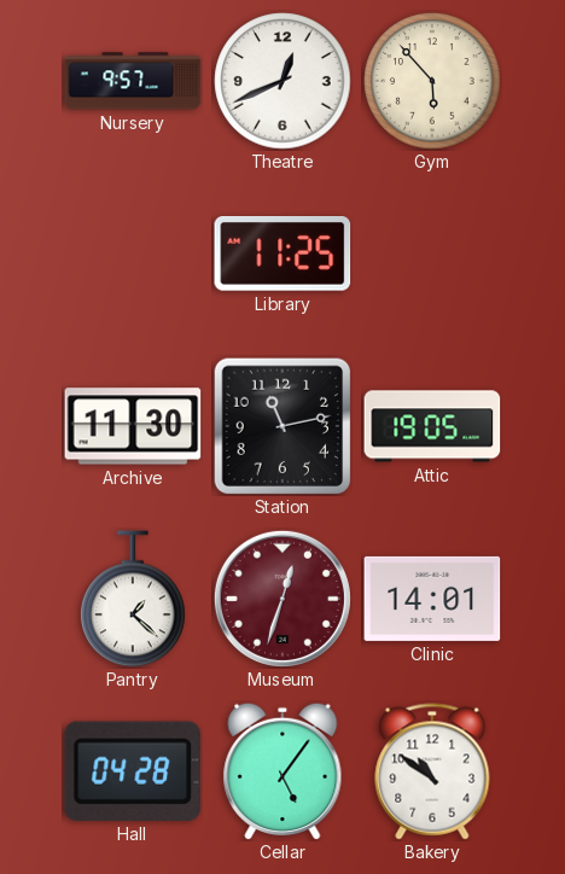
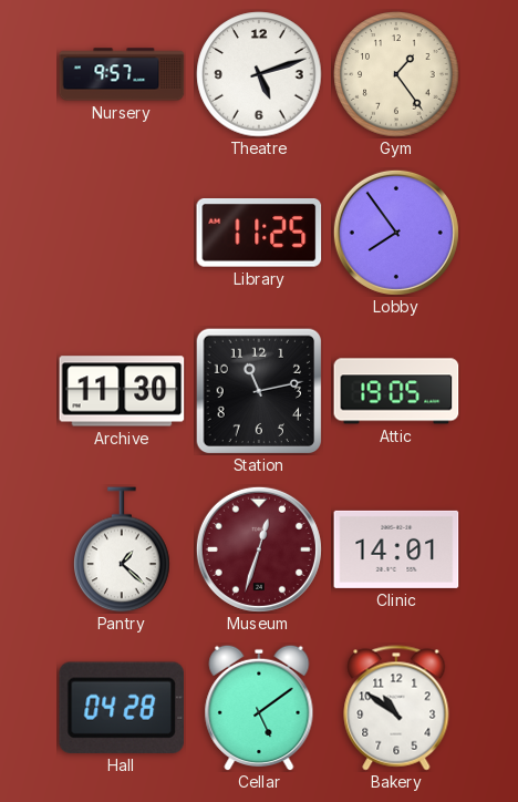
Theatre: 12:41 -> 5:12 (259, 74)
Gym: 5:53 -> 1:24 (396, 74)
Lobby: none -> 7:54 (396, 233)
Cellar: 5:06 -> 5:09 (259, 708)
